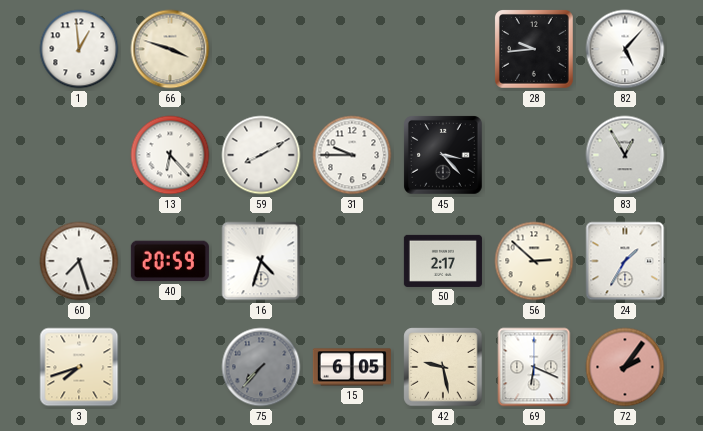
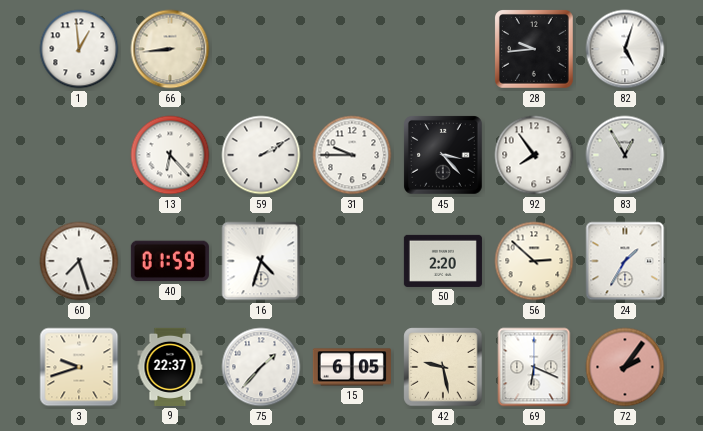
66: 3:48 -> 8:44 (170, 49)
82: 5:07 -> 5:03 (625, 49)
59: 8:10 -> 2:10 (261, 155)
92: none -> 7:54 (534, 155)
40: 20:59 -> 01:59 (170, 261)
50: 2:17 -> 2:20 (443, 261)
3: 7:42 -> 9:42 (79, 367)
9: none -> 22:37 (170, 367)
75: 7:37 -> 1:37 (261, 367)
75 dial: grey -> white (261, 367)
